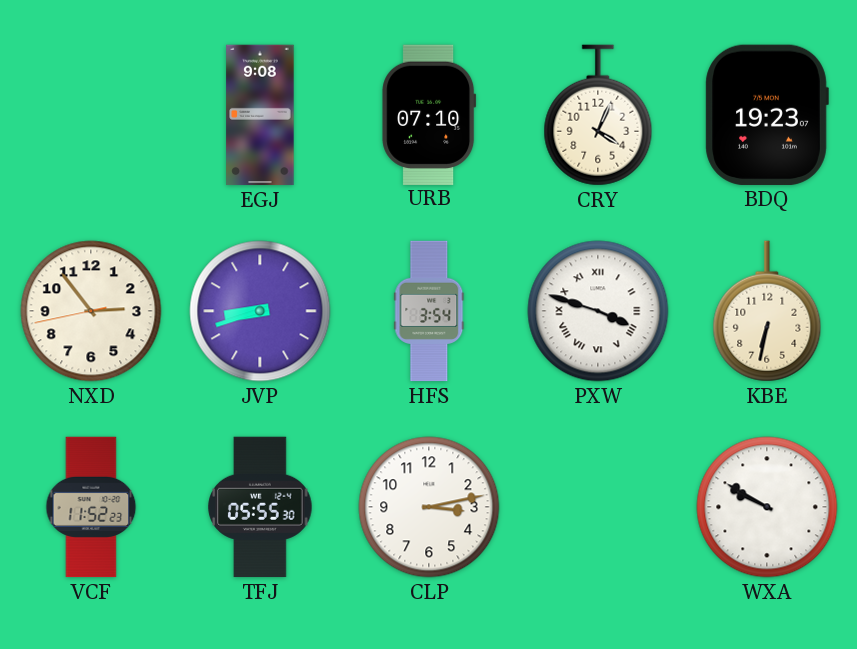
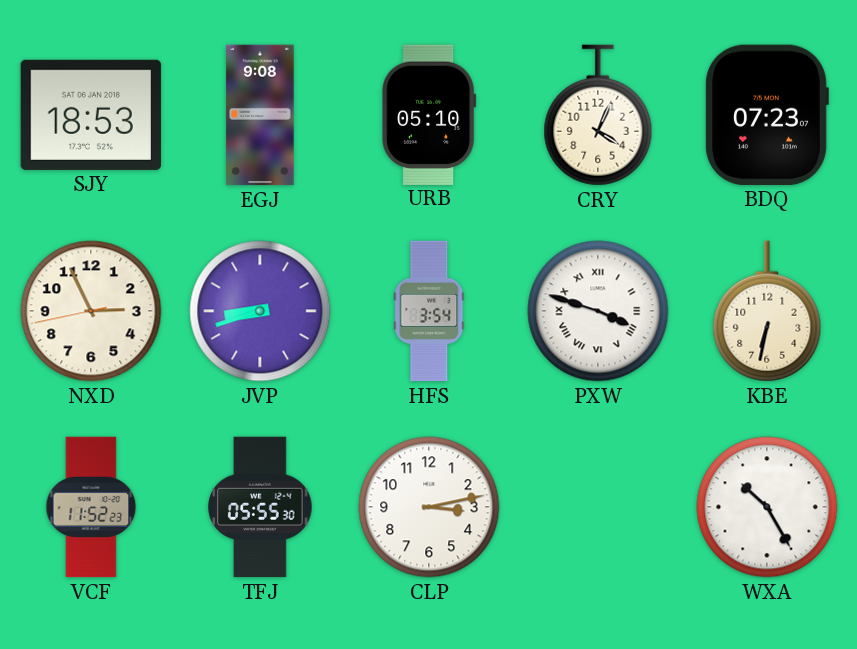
SJY: none -> 18:53 (91, 115)
URB: 07:10 -> 05:10 (429, 114)
BDQ: 19:23 -> 07:23 (767, 115)
NXD: 2:53 -> 2:55 (91, 311)
WXA: 9:50 -> 10:25 (767, 507)
